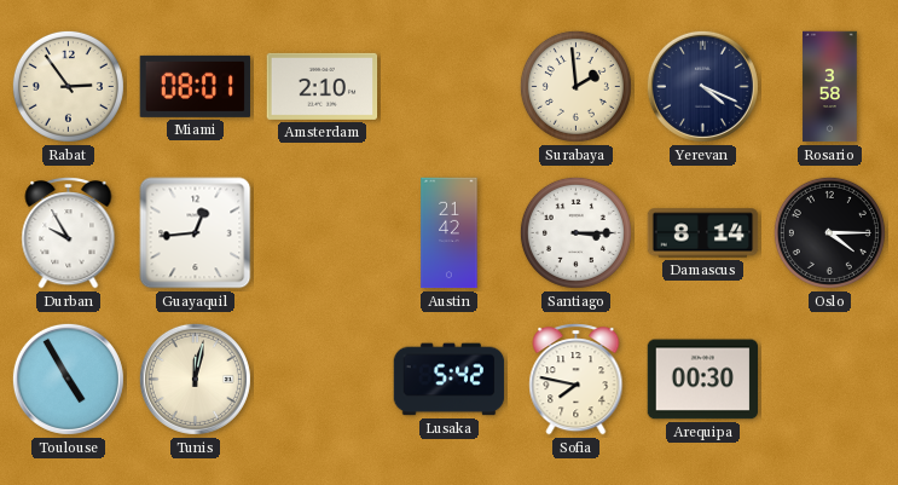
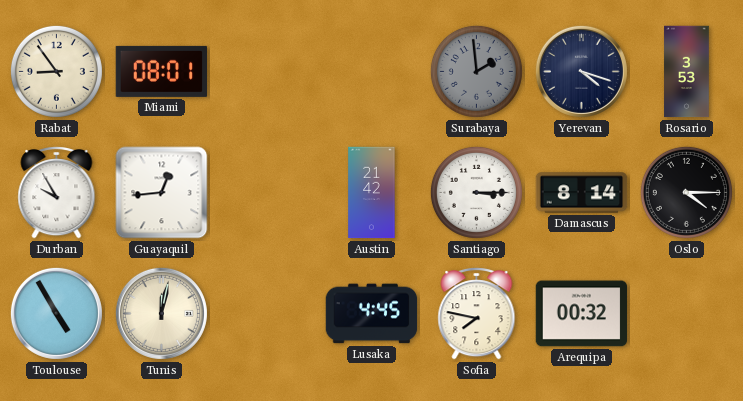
Rabat: 2:54 -> 8:54 (56, 71)
Amsterdam: 2:10 -> none (323, 86)
Surabaya dial: cream -> grey (476, 71)
Yerevan: 4:19 -> 4:18 (581, 71)
Rosario: 3:58 -> 3:53 (687, 72)
Lusaka: 5:42 -> 4:45 (372, 314)
Arequipa: 00:30 -> 00:32 (582, 314)
